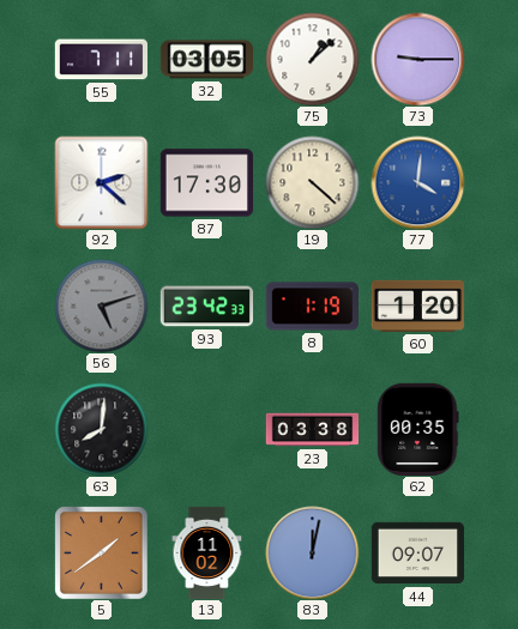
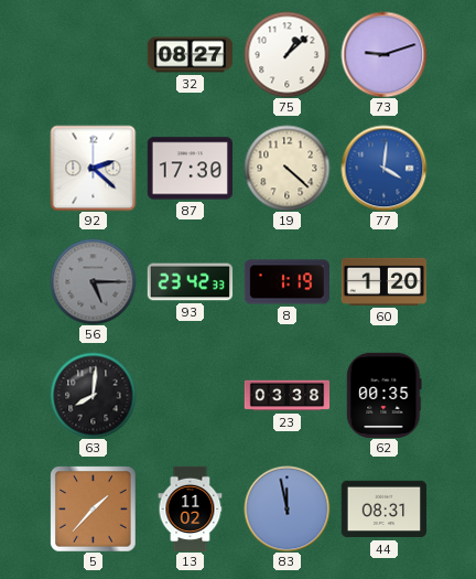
55: 7:11 -> none (101, 60)
32: 03:05 -> 08:27 (190, 55)
73: 9:15 -> 9:12 (383, 54)
56: 5:12 -> 5:15 (93, 281)
5: 1:39 -> 1:37 (93, 508)
83: 12:02 -> 11:58 (286, 508)
44: 09:07 -> 08:31 (383, 510)
